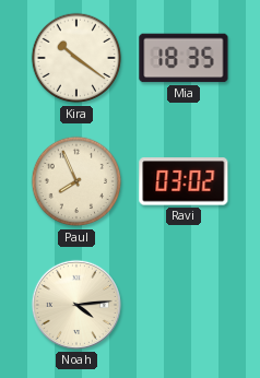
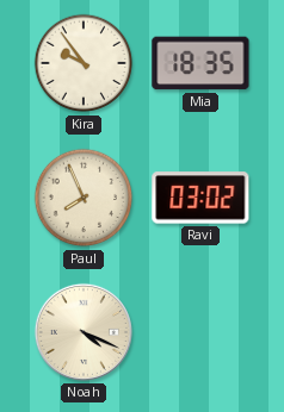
Kira: 10:21 -> 9:54 (84, 63)
Noah: 4:14 -> 4:19 (84, 332)
